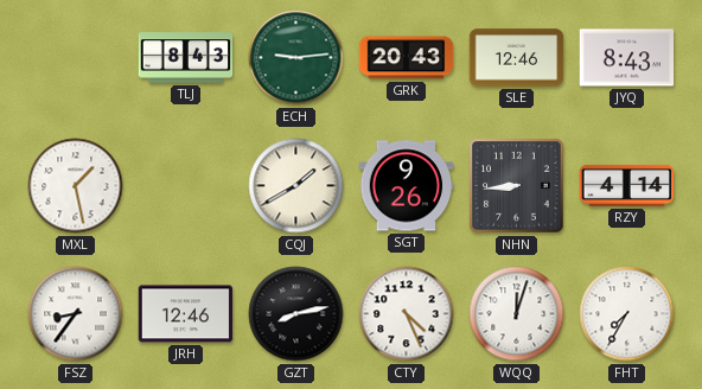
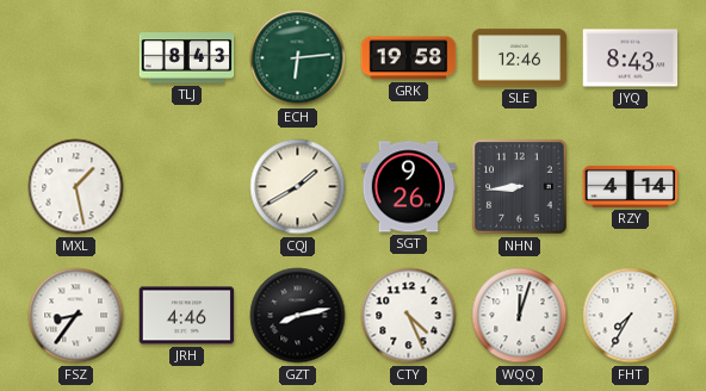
ECH: 9:14 -> 6:14 (298, 58)
GRK: 20:43 -> 19:58 (409, 58)
JRH: 12:46 -> 4:46 (187, 316)
